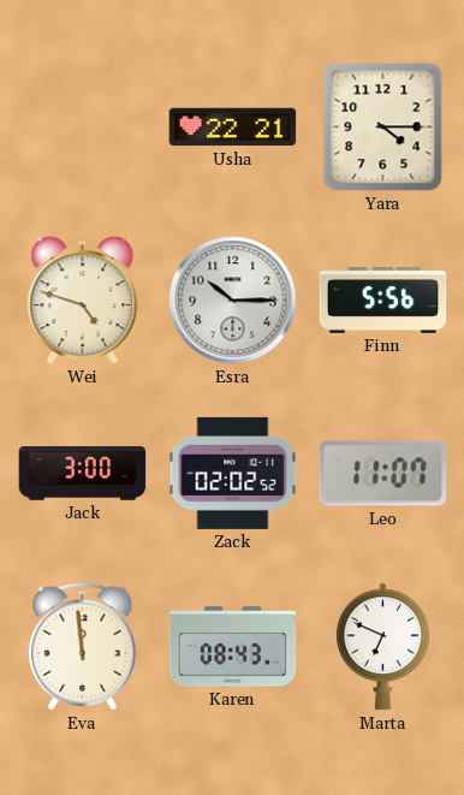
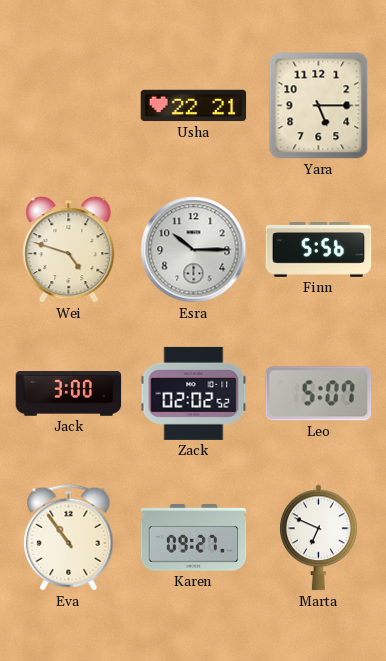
Yara: 4:15 -> 5:15 (319, 106)
Leo: 11:07 -> 5:07 (319, 394)
Eva: 11:59 -> 10:54 (69, 538)
Karen: 08:43 -> 09:27 (194, 538)
